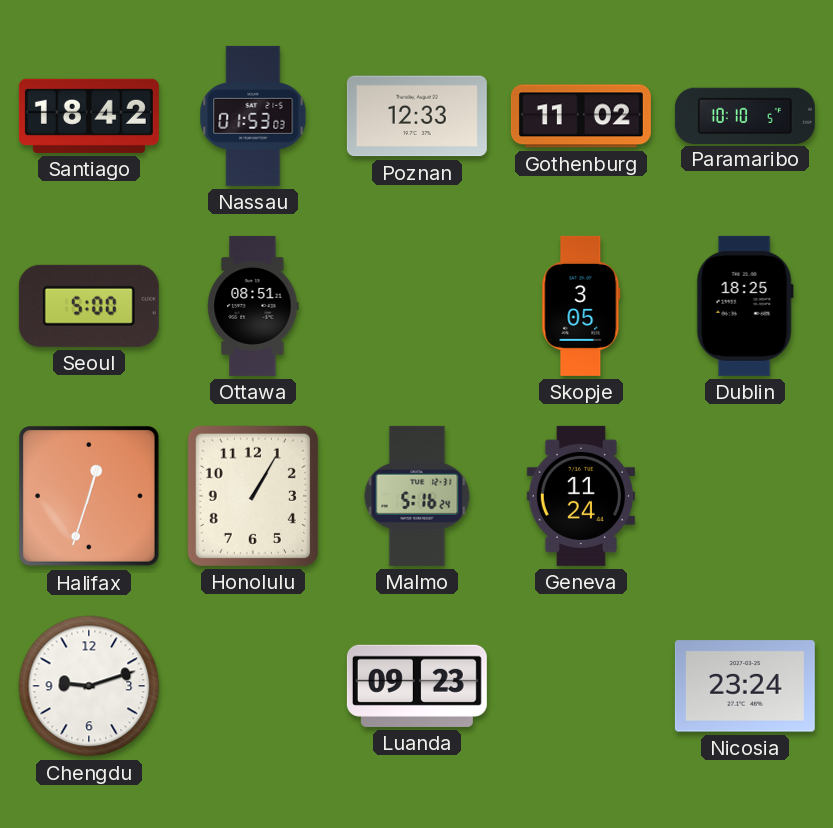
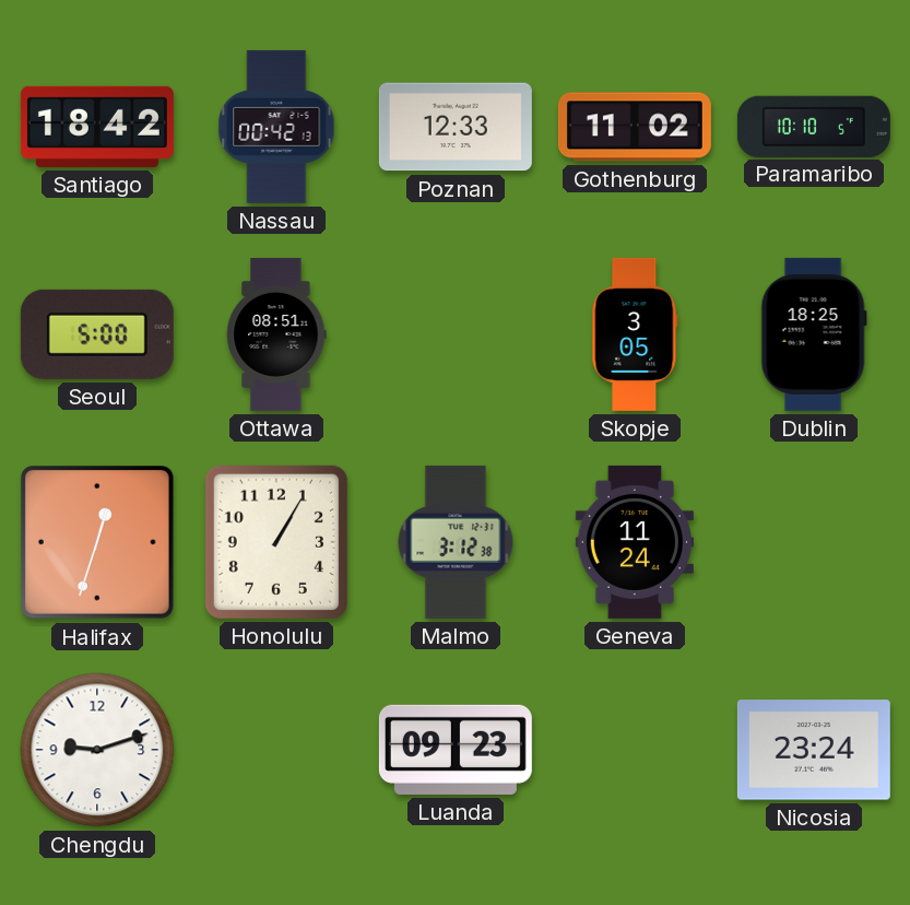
Nassau: 01:53 -> 00:42 (276, 127)
Malmo: 5:16 -> 3:12 (456, 542)
